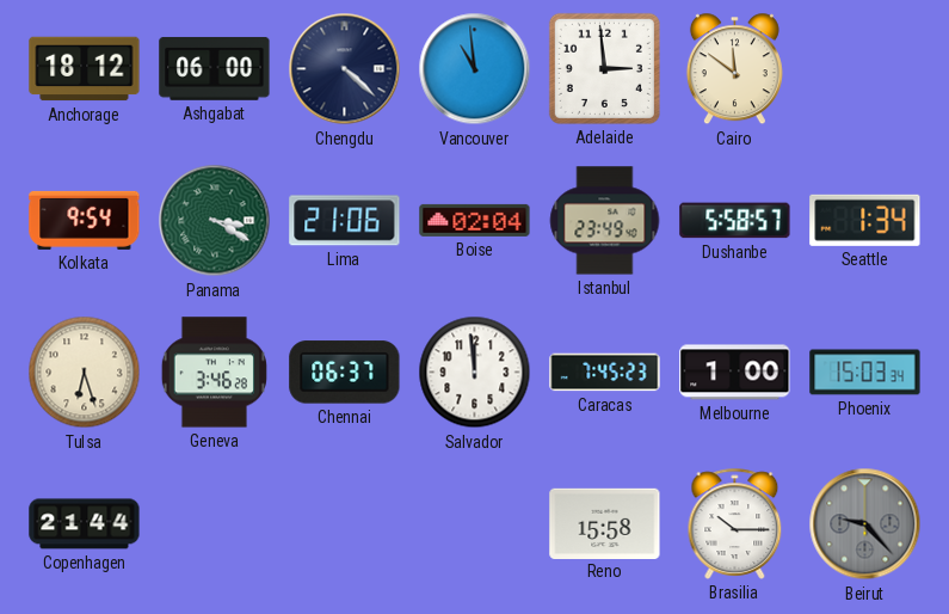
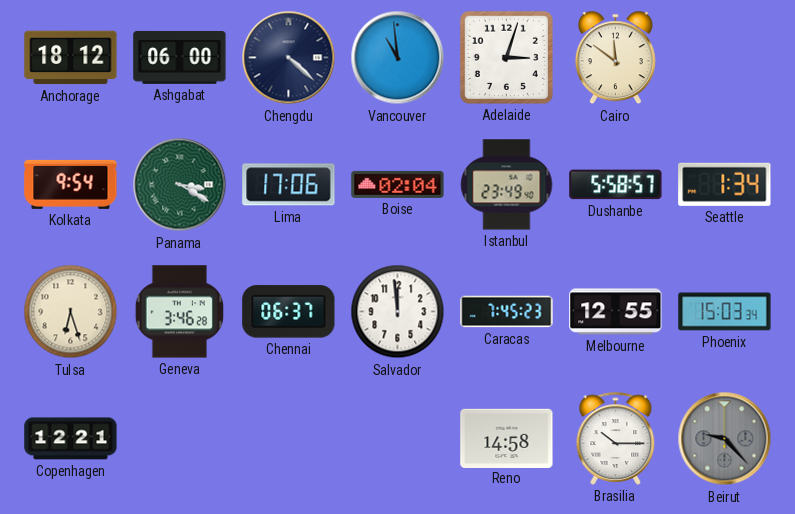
Adelaide: 2:59 -> 3:03 (506, 57)
Lima: 21:06 -> 17:06 (289, 185)
Melbourne: 1:00 -> 12:55 (616, 312)
Copenhagen: 21:44 -> 12:21 (71, 439)
Reno: 15:58 -> 14:58 (507, 438)
